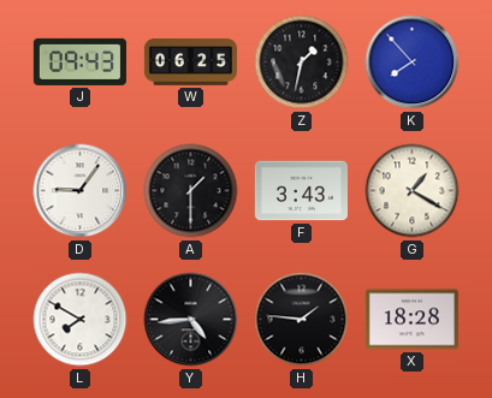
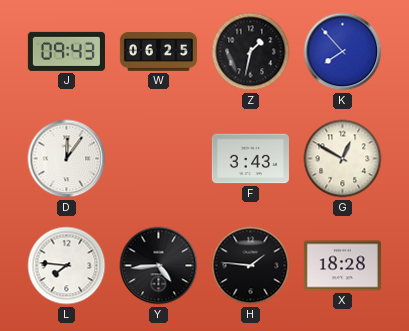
D: 9:06 -> 12:06 (67, 159)
A: 1:30 -> none (191, 191)
G: 1:20 -> 12:50 (343, 159)
L: 7:50 -> 7:46 (67, 266)
